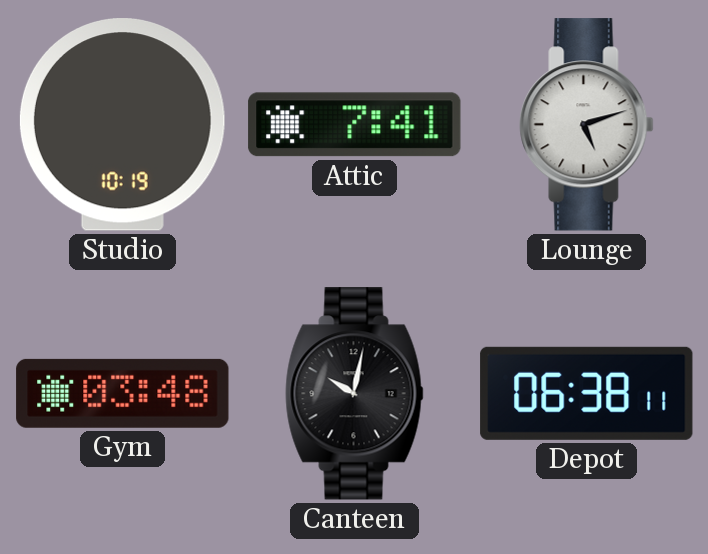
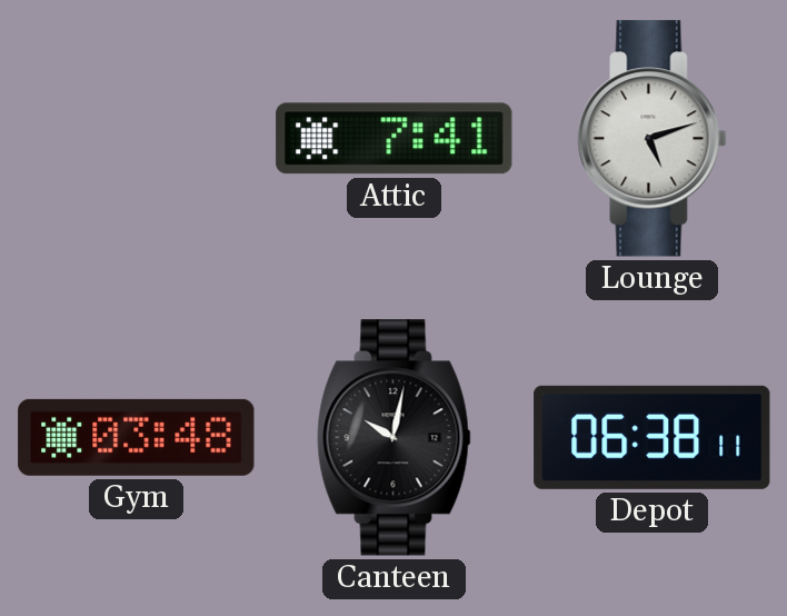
Studio: 10:19 -> none (122, 125)
